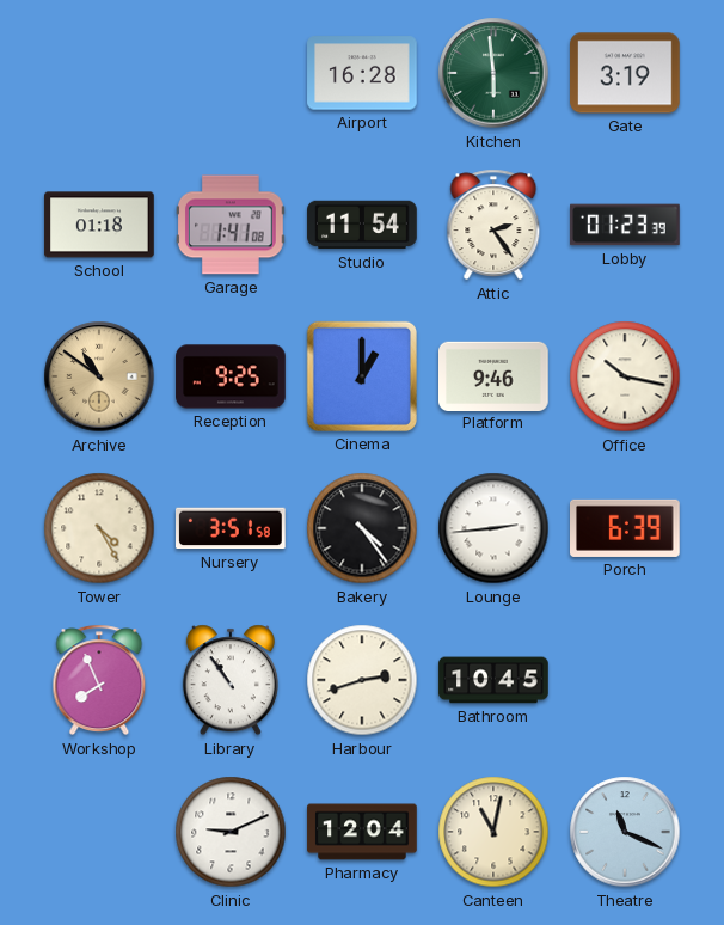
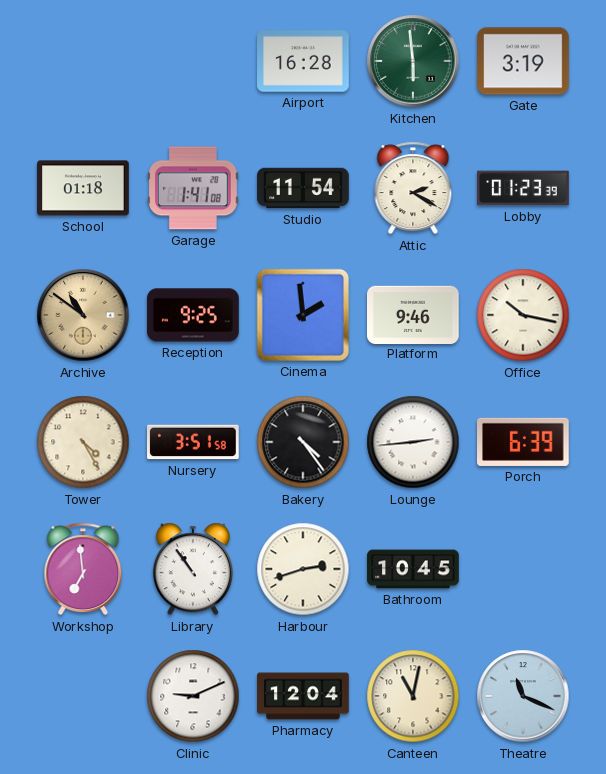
Attic: 2:24 -> 2:20 (413, 188)
Cinema: 1:00 -> 1:59 (303, 315)
Workshop: 7:56 -> 6:59 (83, 569)
